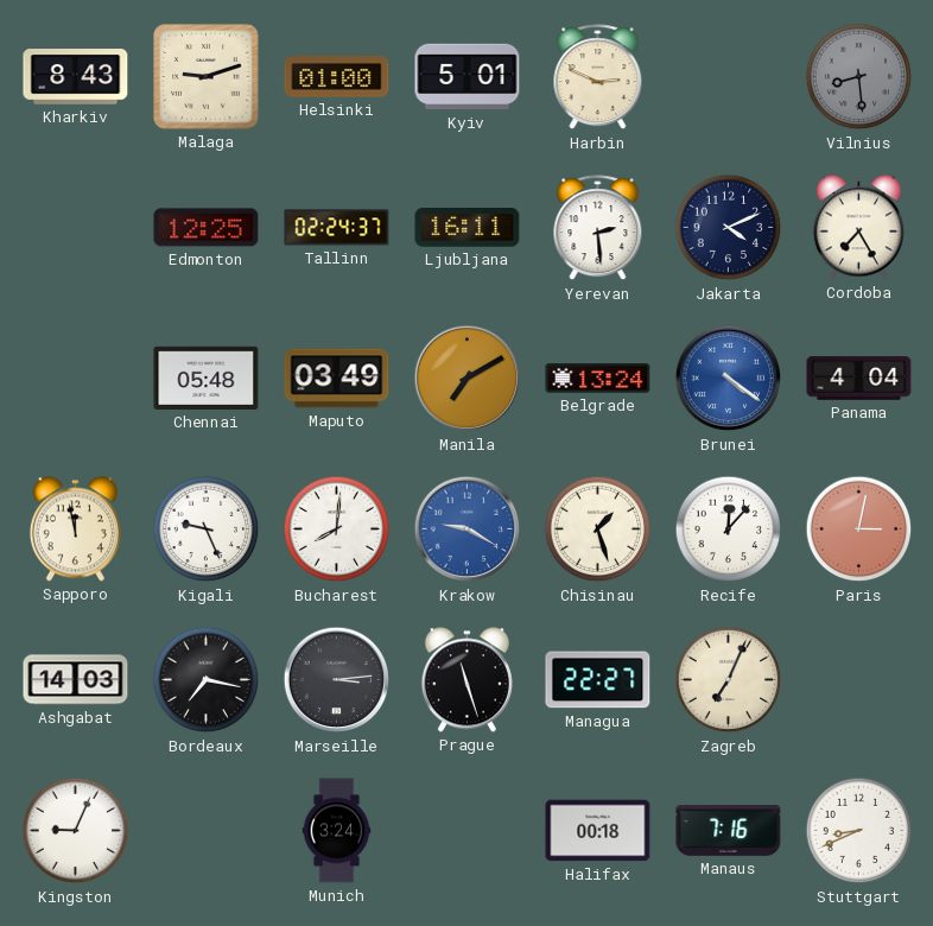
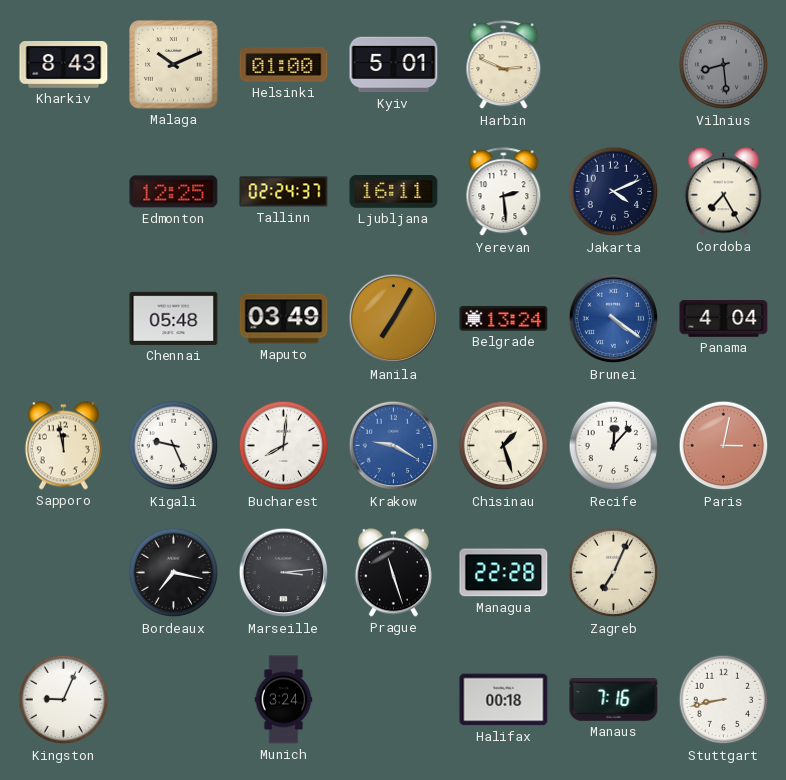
Malaga: 9:12 -> 10:11 (174, 65)
Manila: 7:10 -> 7:05 (394, 319)
Ashgabat: 14:03 -> none (76, 680)
Managua: 22:27 -> 22:28 (504, 573)
Stuttgart: 8:41 -> 8:43 (724, 700)
